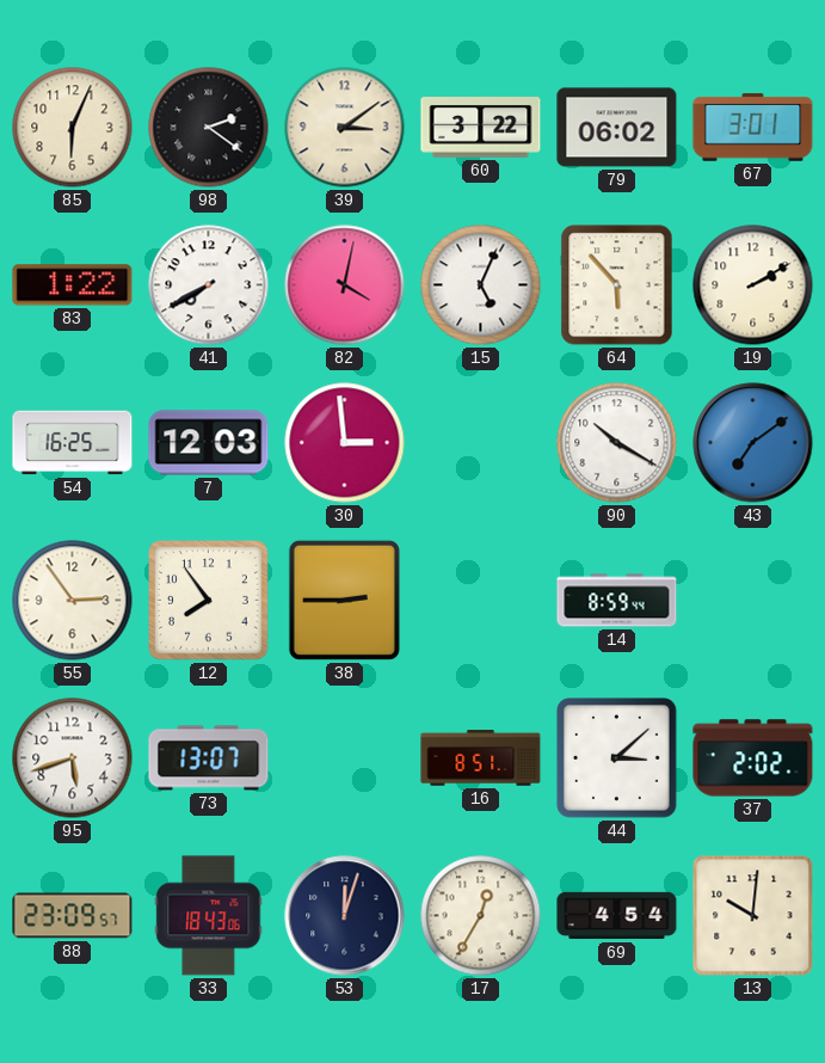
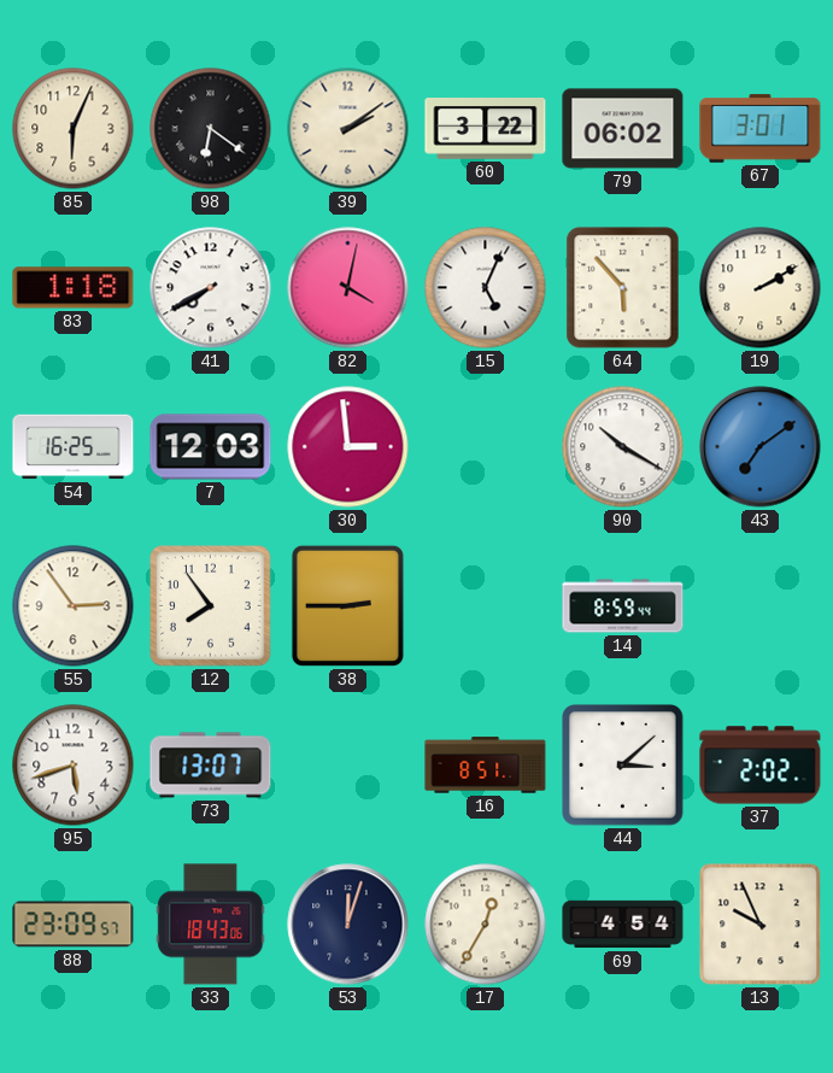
98: 2:21 -> 6:21 (211, 129)
39: 3:09 -> 2:09 (348, 129)
83: 1:22 -> 1:18 (74, 288)
13: 10:01 -> 9:56 (761, 925)
